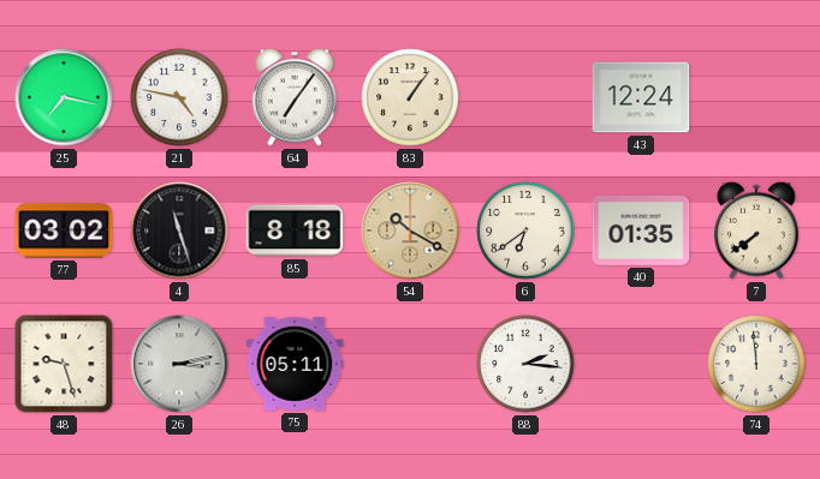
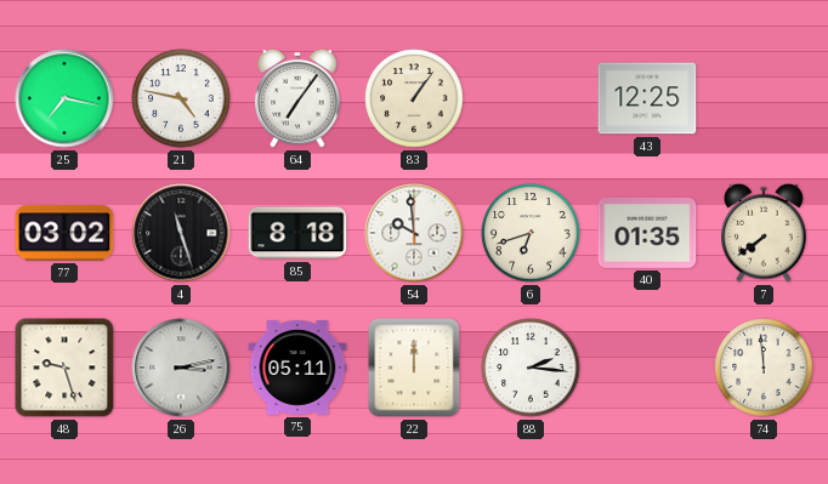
43: 12:24 -> 12:25 (647, 98)
54: 10:20 -> 9:59 (414, 233)
54 dial: champagne -> white (414, 233)
6: 6:39 -> 6:42 (531, 233)
22: none -> 12:00 (414, 368)
